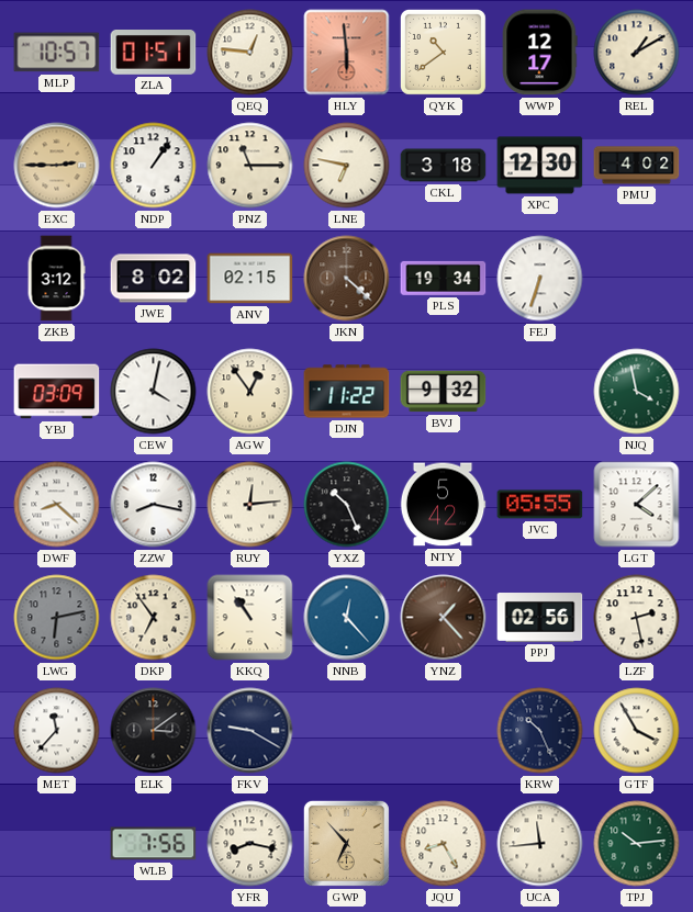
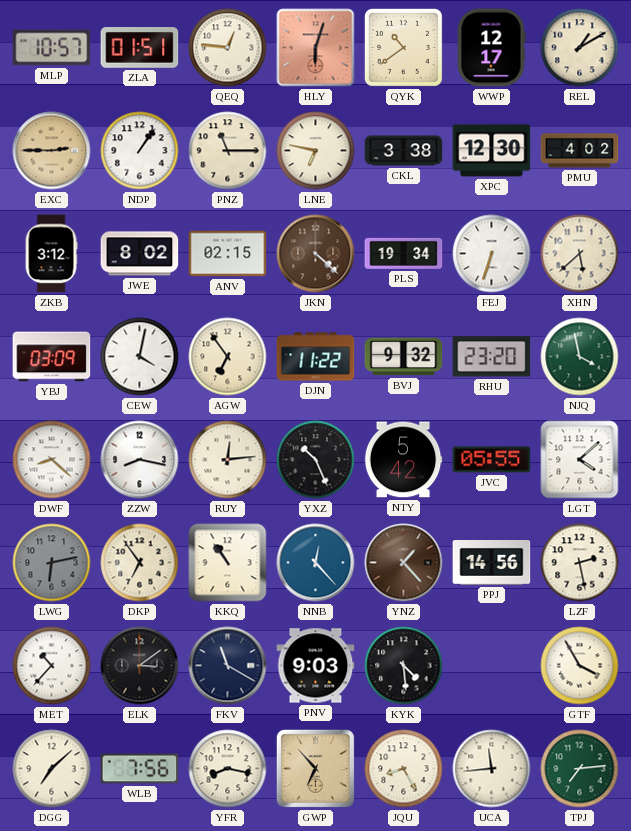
HLY: 5:59 -> 6:03 (316, 48)
CKL: 3:18 -> 3:38 (404, 151)
XHN: none -> 5:38 (580, 254)
AGW: 12:54 -> 6:54 (228, 357)
RHU: none -> 23:20 (492, 357)
PPJ: 02:56 -> 14:56 (492, 563)
MET: 11:37 -> 10:37 (52, 666)
FKV: 9:20 -> 11:20 (228, 666)
PNV: none -> 9:03 (316, 666)
KYK: none -> 4:29 (404, 666)
KRW: 10:26 -> none (540, 731)
DGG: none -> 7:08 (52, 769)
TPJ: 10:14 -> 7:14 (580, 769)
